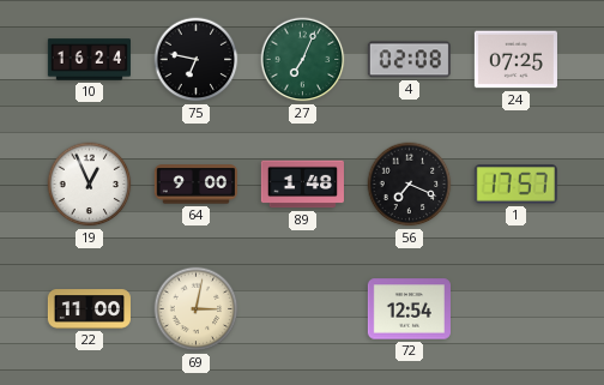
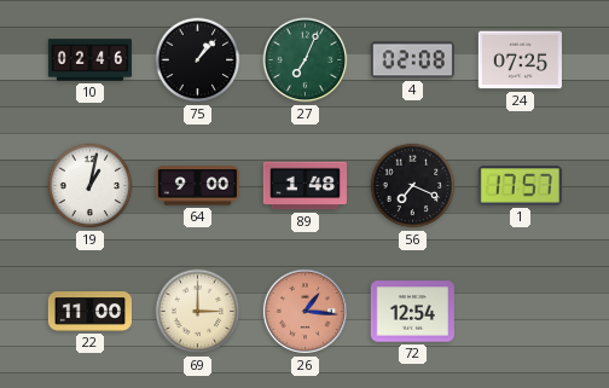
10: 16:24 -> 02:46 (89, 60)
75: 6:47 -> 1:07 (198, 60)
19: 12:56 -> 1:02 (91, 186)
69: 3:02 -> 3:00 (198, 312)
26: none -> 1:16 (304, 311)
